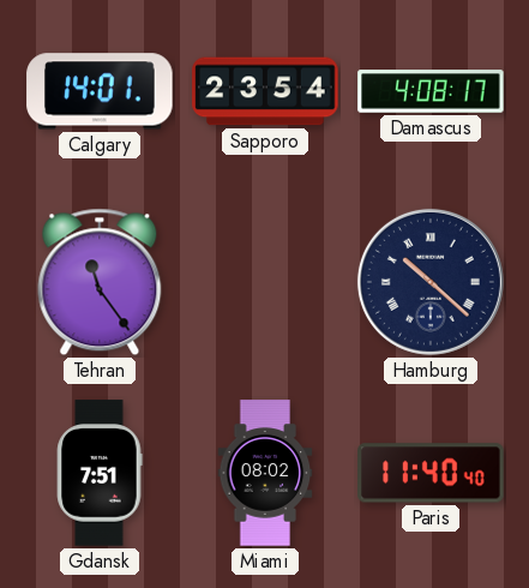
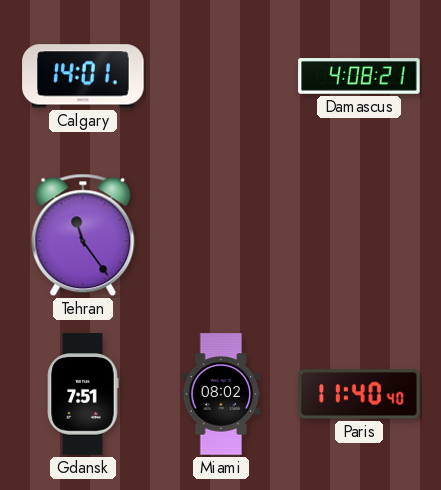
Sapporo: 23:54 -> none (265, 91)
Damascus: 4:08:17 -> 4:08:21 (359, 76)
Hamburg: 10:22 -> none (431, 282)
